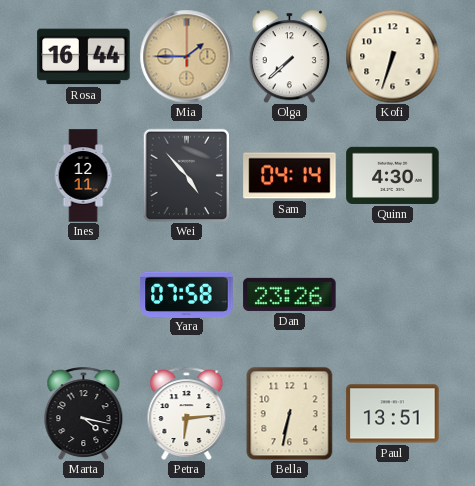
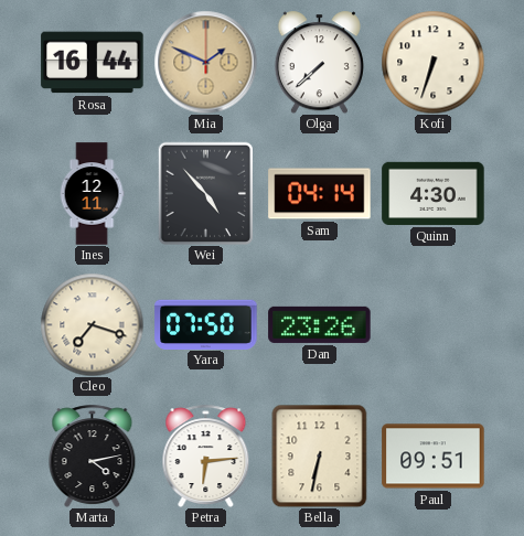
Mia: 1:45 -> 1:49 (205, 62)
Cleo: none -> 7:18 (92, 324)
Yara: 07:58 -> 07:50 (206, 324)
Marta: 4:17 -> 4:13 (93, 455)
Paul: 13:51 -> 09:51 (434, 457)
